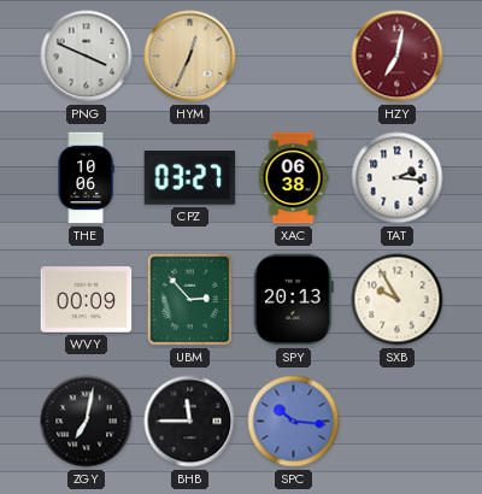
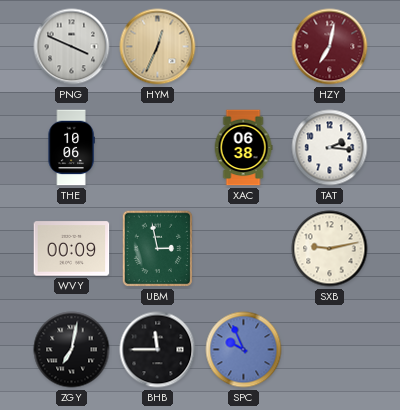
CPZ: 03:27 -> none (190, 178)
UBM: 2:53 -> 2:58 (158, 249)
SPY: 20:13 -> none (293, 300)
SXB: 9:55 -> 9:13 (330, 249)
SPC: 10:16 -> 9:56 (244, 350)
